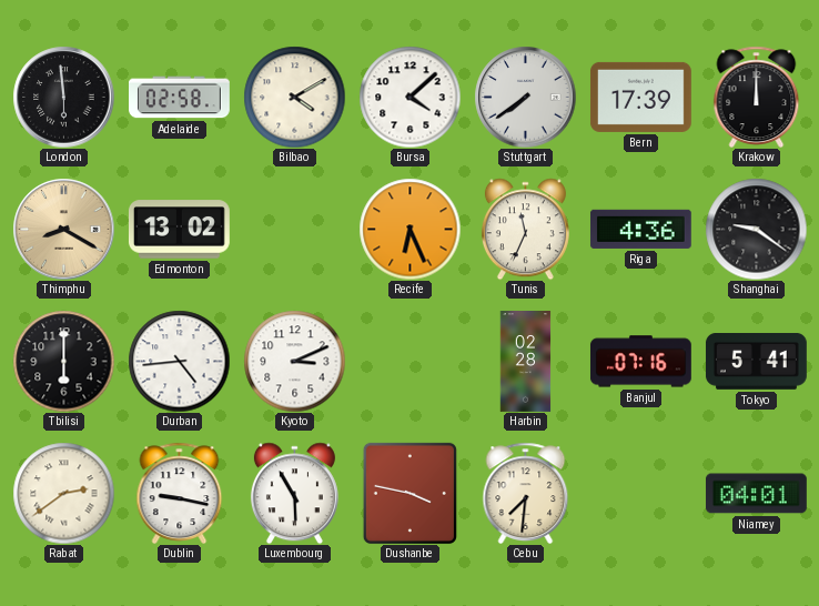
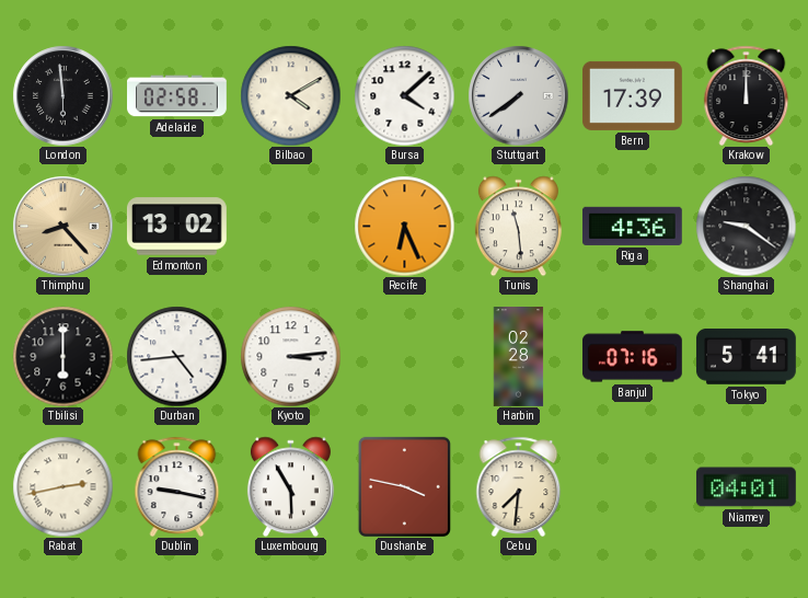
Thimphu: 8:20 -> 8:23 (62, 226)
Tunis: 11:34 -> 11:29 (518, 226)
Kyoto: 3:11 -> 3:14 (290, 356)
Rabat: 2:39 -> 2:43 (62, 486)
